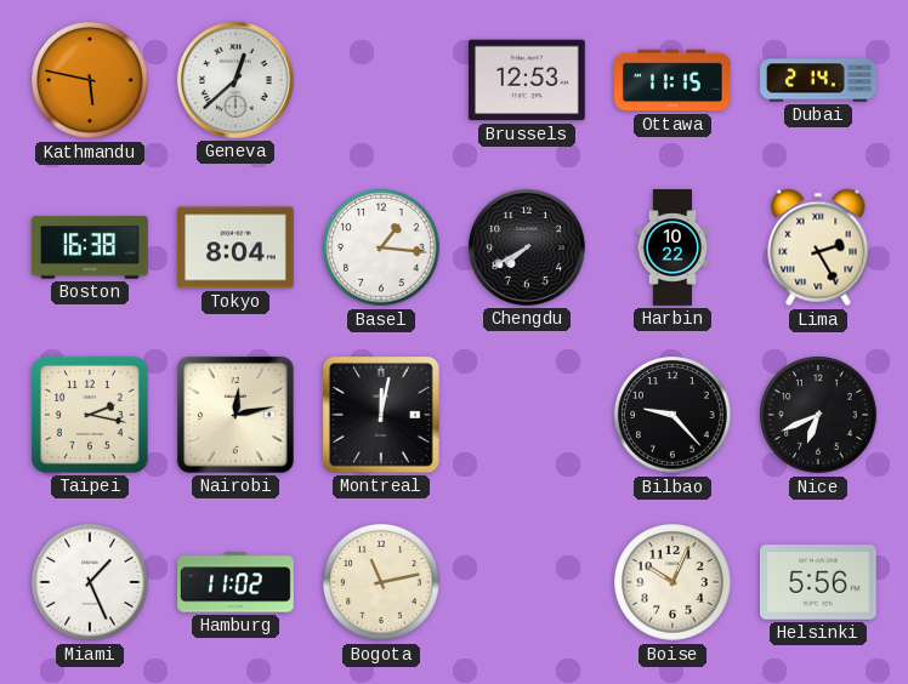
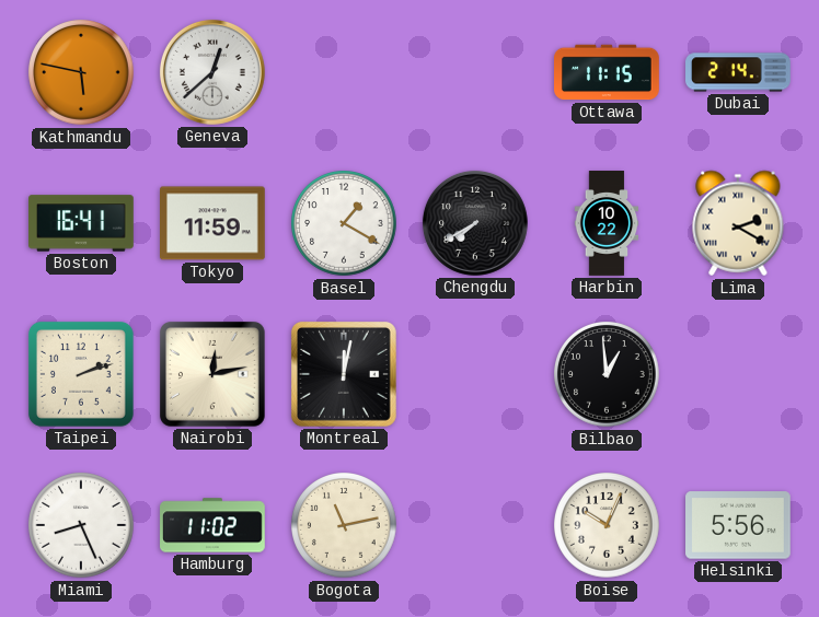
Brussels: 12:53 -> none (528, 80)
Boston: 16:38 -> 16:41 (81, 223)
Tokyo: 8:04 -> 11:59 (214, 223)
Basel: 1:16 -> 1:20 (344, 223)
Lima: 2:25 -> 2:20 (738, 223)
Taipei: 2:17 -> 2:12 (81, 374)
Bilbao: 9:23 -> 12:59 (607, 374)
Nice: 6:41 -> none (818, 415)
Miami: 1:26 -> 8:26 (81, 525)
